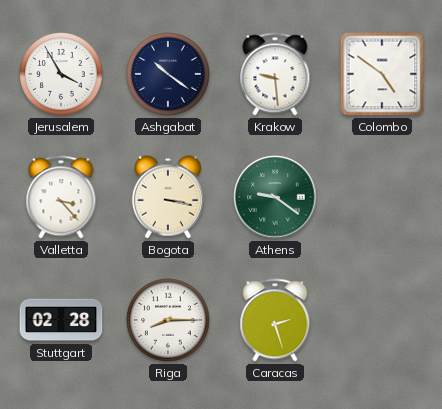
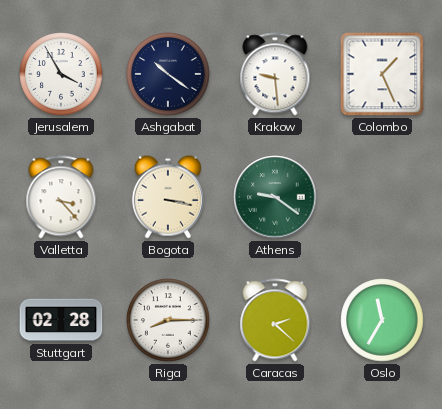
Colombo: 4:51 -> 1:26 (382, 74)
Caracas: 2:27 -> 2:22 (275, 320)
Oslo: none -> 11:35 (382, 320)
